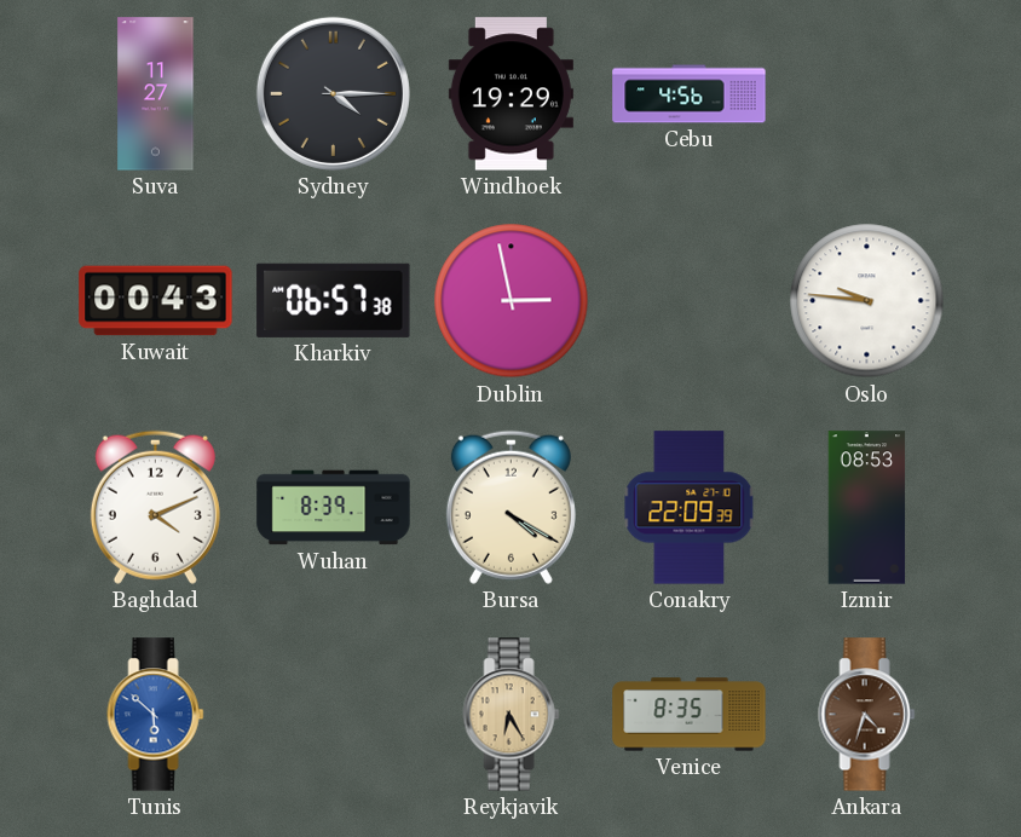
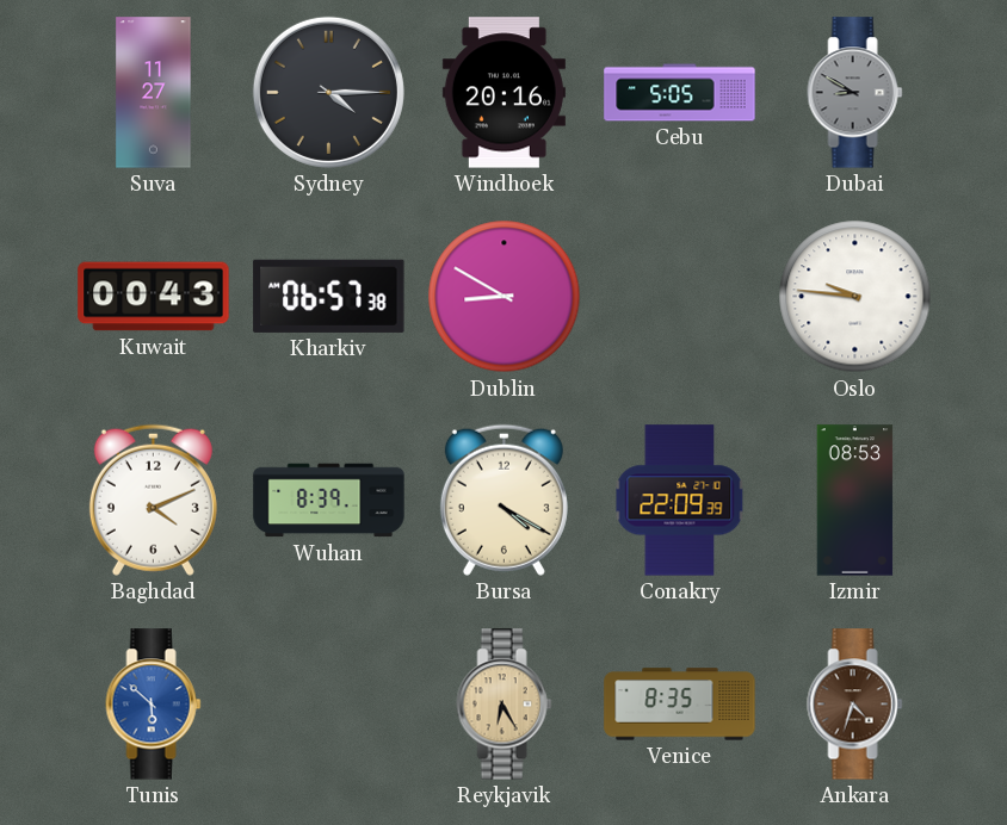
Windhoek: 19:29 -> 20:16 (504, 93)
Cebu: 4:56 -> 5:05 (680, 93)
Dubai: none -> 8:50 (855, 93)
Dublin: 2:58 -> 8:50 (505, 297)
